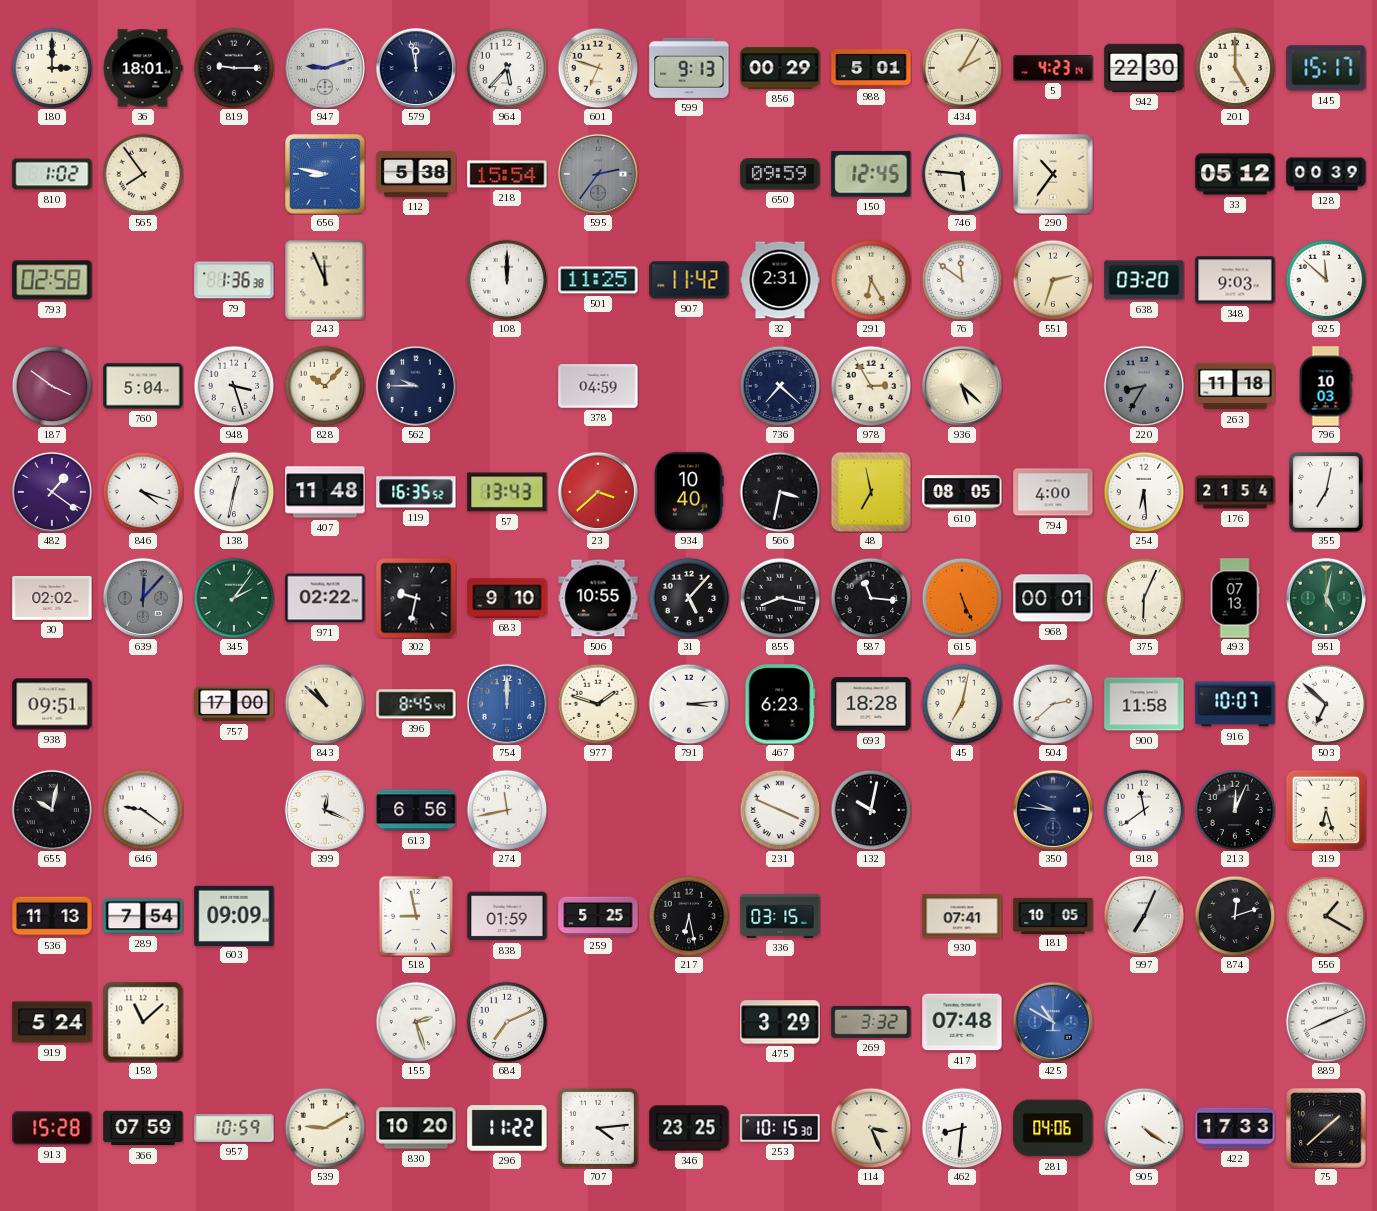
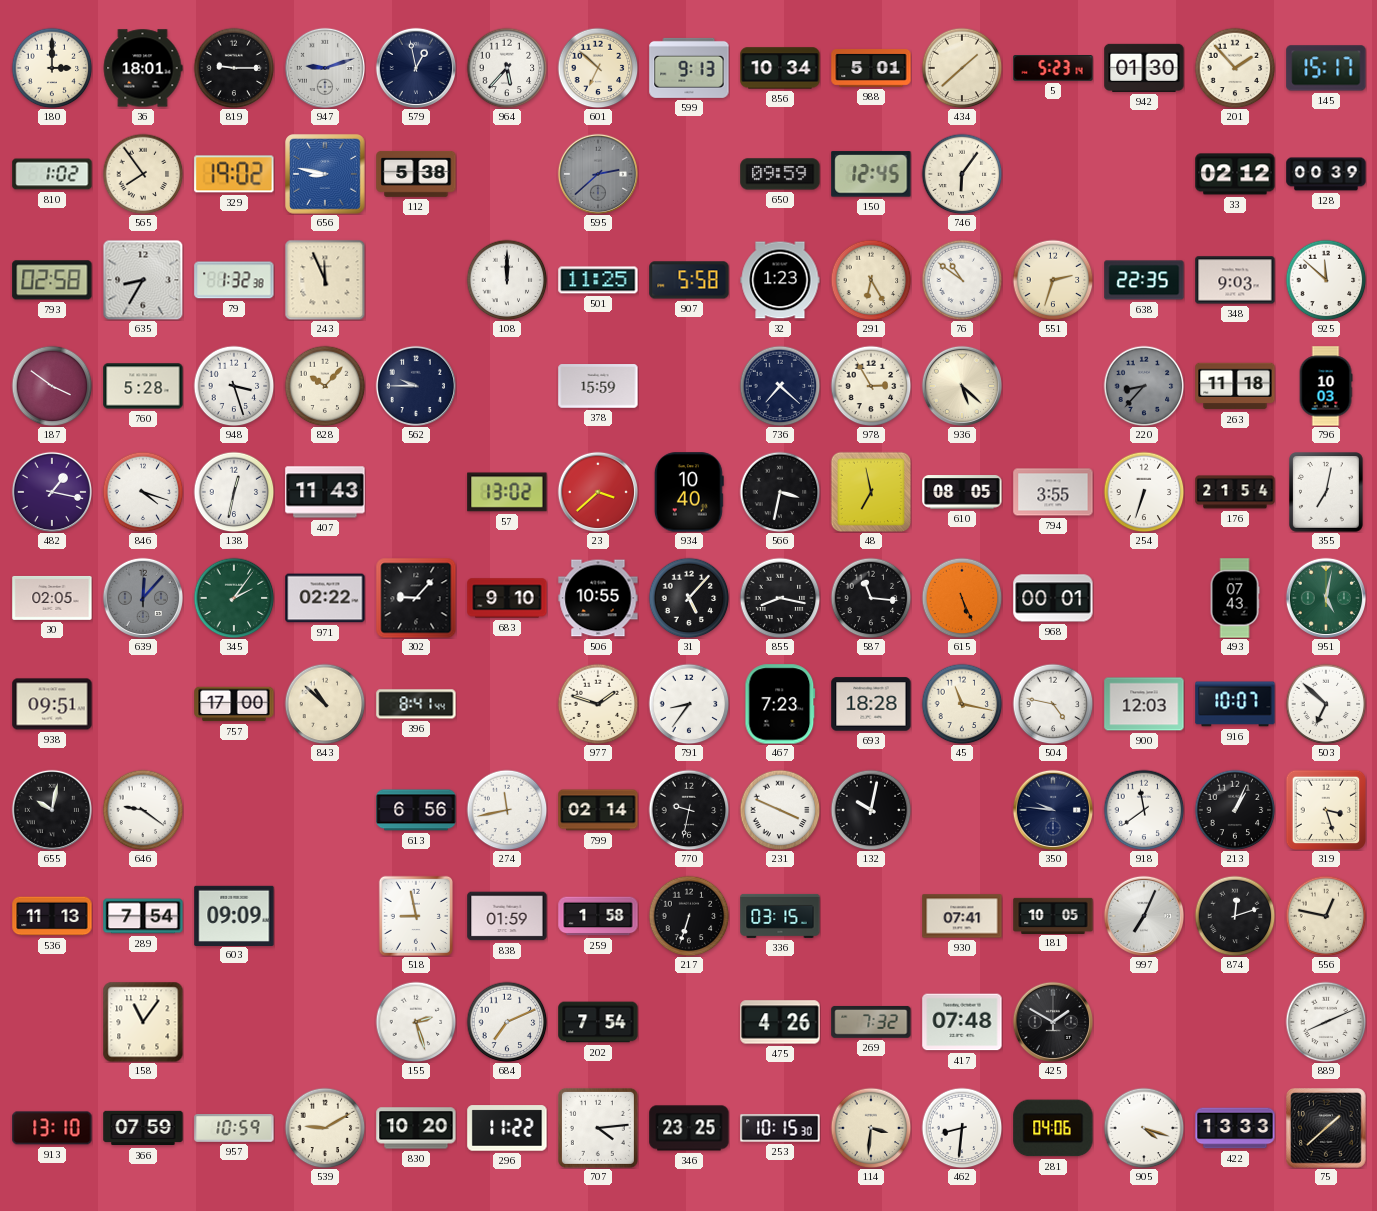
579: 11:58 -> 12:58 (415, 67)
601: 6:48 -> 6:52 (598, 68)
856: 00:29 -> 10:34 (780, 68)
434: 2:05 -> 1:38 (962, 68)
5: 4:23 -> 5:23 (1053, 68)
942: 22:30 -> 01:30 (1144, 68)
201: 5:00 -> 1:53 (1235, 68)
329: none -> 19:02 (234, 174)
218: 15:54 -> none (507, 174)
595: 2:36 -> 2:38 (597, 173)
746: 5:46 -> 6:06 (962, 174)
290: 10:36 -> none (1053, 174)
33: 05:12 -> 02:12 (1235, 174)
635: none -> 8:35 (143, 280)
79: 1:36 -> 1:32 (234, 280)
907: 11:42 -> 5:58 (689, 280)
32: 2:31 -> 1:23 (780, 280)
76: 11:51 -> 10:51 (962, 280)
638: 03:20 -> 22:35 (1144, 280)
760: 5:04 -> 5:28 (143, 386)
378: 04:59 -> 15:59 (598, 386)
220: 8:35 -> 8:37 (1144, 386)
482: 1:21 -> 1:17 (51, 491)
407: 11:48 -> 11:43 (325, 492)
119: 16:35 -> none (416, 492)
57: 13:43 -> 13:02 (507, 492)
794: 4:00 -> 3:55 (1053, 492)
254: 6:29 -> 6:33 (1144, 492)
30: 02:02 -> 02:05 (52, 598)
302: 9:32 -> 9:07 (416, 598)
375: 6:04 -> none (1144, 598)
493: 07:13 -> 07:43 (1235, 598)
396: 8:45 -> 8:41 (416, 704)
754: 12:00 -> none (506, 703)
791: 3:14 -> 8:36 (689, 704)
467: 6:23 -> 7:23 (780, 704)
45: 7:02 -> 11:17 (962, 704)
504: 2:38 -> 4:47 (1053, 704)
900: 11:58 -> 12:03 (1144, 704)
399: 12:19 -> none (324, 809)
799: none -> 02:14 (598, 810)
770: none -> 9:32 (689, 810)
213: 12:04 -> 1:04 (1235, 810)
319: 6:27 -> 3:27 (1325, 809)
259: 5:25 -> 1:58 (598, 916)
217: 6:28 -> 6:33 (689, 916)
556: 1:20 -> 12:47 (1326, 916)
919: 5:24 -> none (52, 1022)
158: 11:08 -> 11:06 (143, 1022)
202: none -> 7:54 (598, 1022)
475: 3:29 -> 4:26 (780, 1022)
269: 3:32 -> 7:32 (871, 1022)
425: 10:50 -> 1:50 (1052, 1021)
425 dial: blue -> black (1052, 1021)
913: 15:28 -> 13:10 (52, 1128)
114: 3:26 -> 3:31 (871, 1128)
905: 4:21 -> 4:18 (1144, 1128)
422: 17:33 -> 13:33 (1235, 1128)
